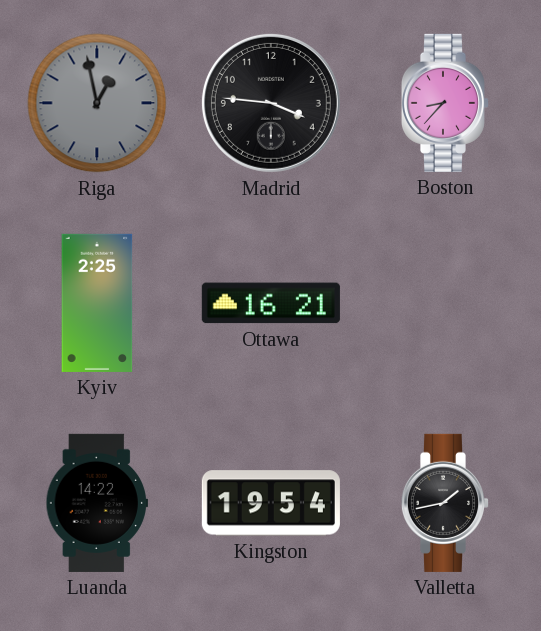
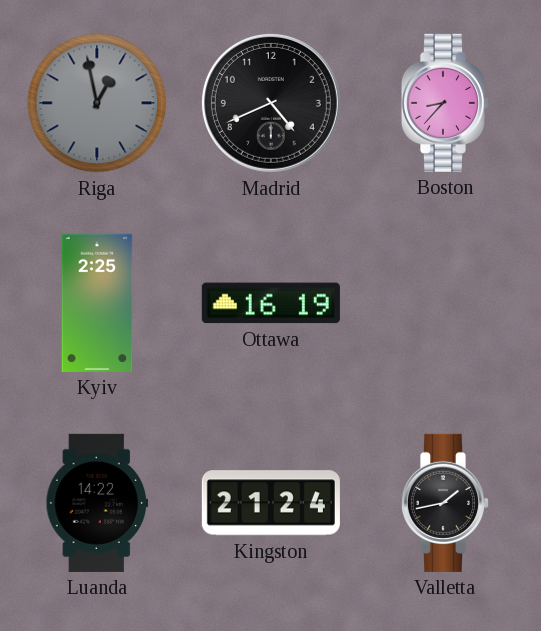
Madrid: 3:46 -> 4:41 (271, 103)
Ottawa: 16:21 -> 16:19 (271, 303)
Kingston: 19:54 -> 21:24 (271, 503)
